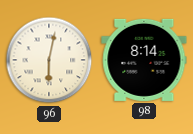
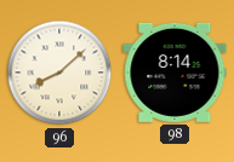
96: 6:02 -> 8:08 (59, 73)
